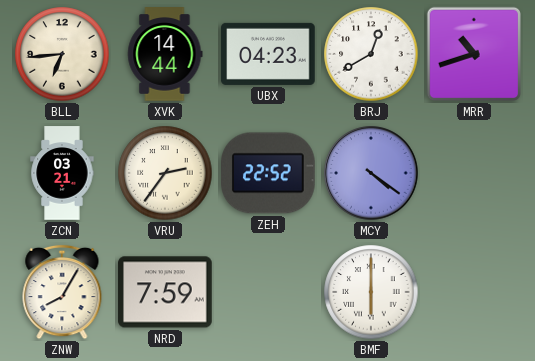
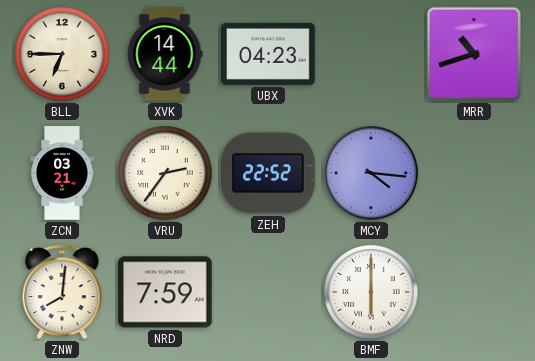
BLL: 6:44 -> 6:45 (62, 54)
BRJ: 12:40 -> none (371, 54)
MCY: 4:21 -> 4:16 (371, 173)
ZNW: 8:05 -> 8:01 (62, 292)
